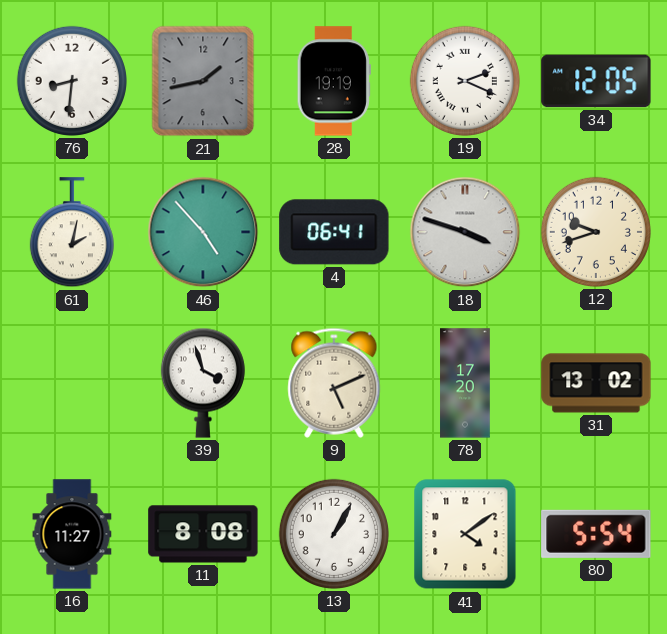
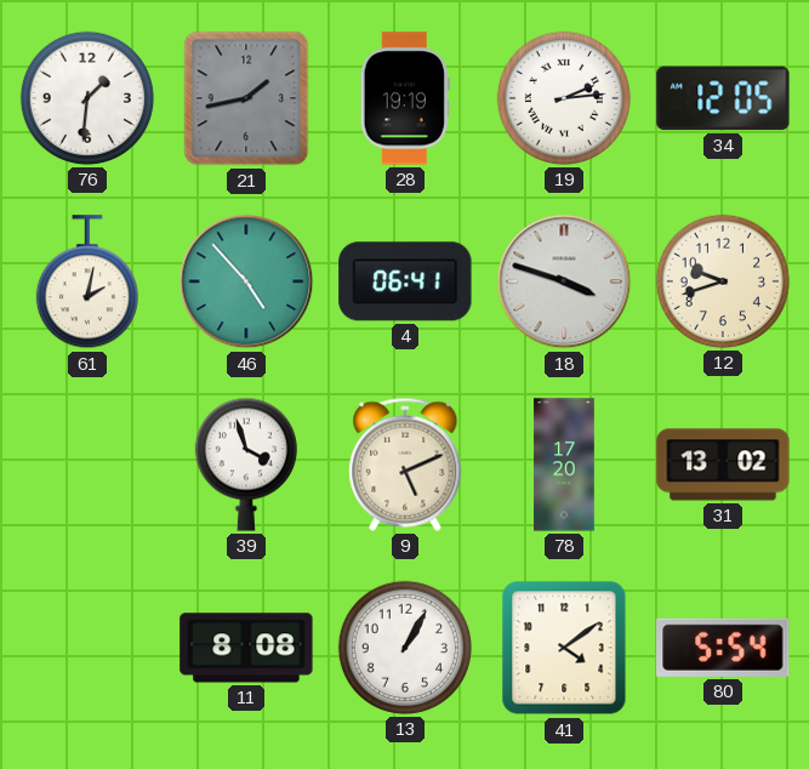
76: 8:31 -> 1:31 (87, 98)
19: 2:19 -> 2:14 (564, 98)
16: 11:27 -> none (72, 534)
